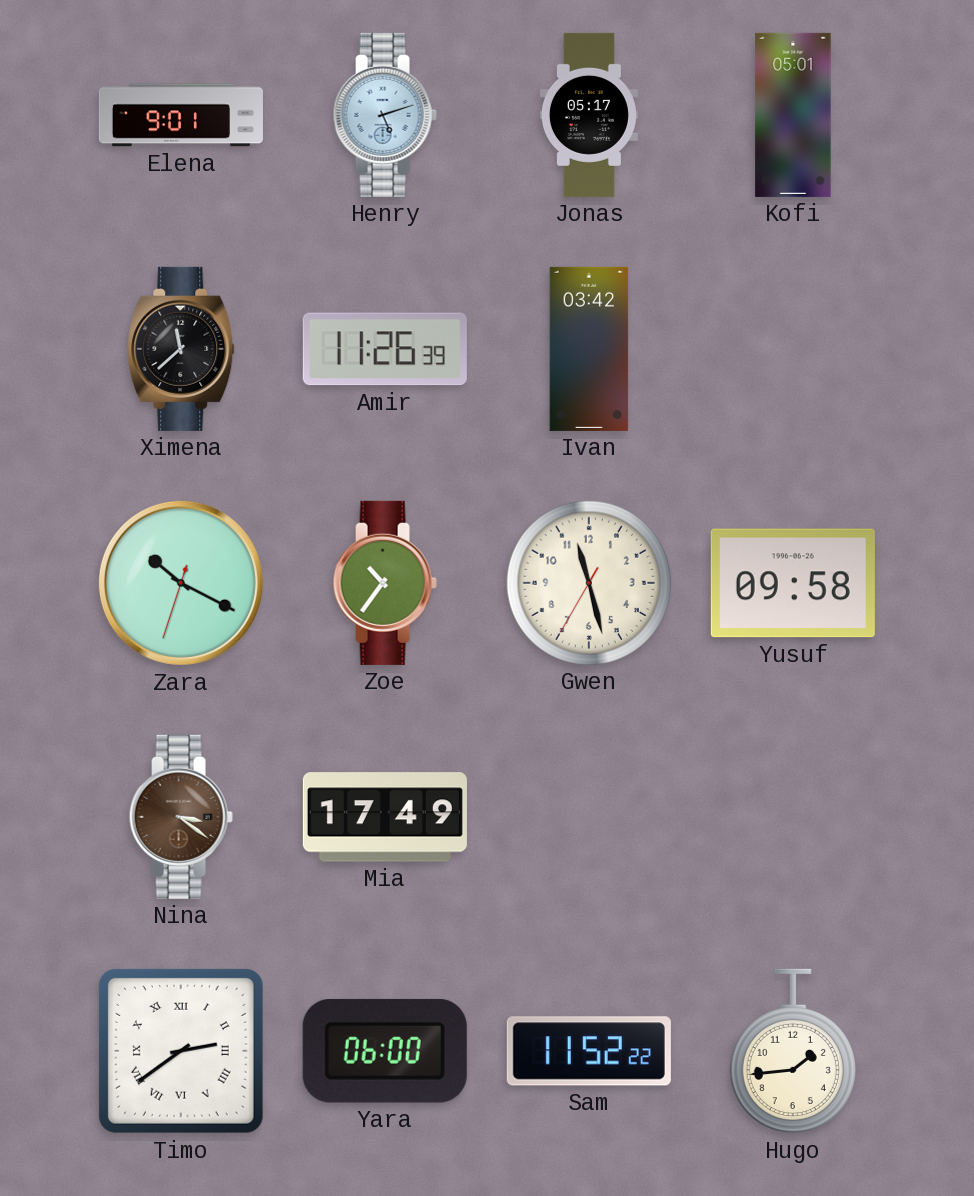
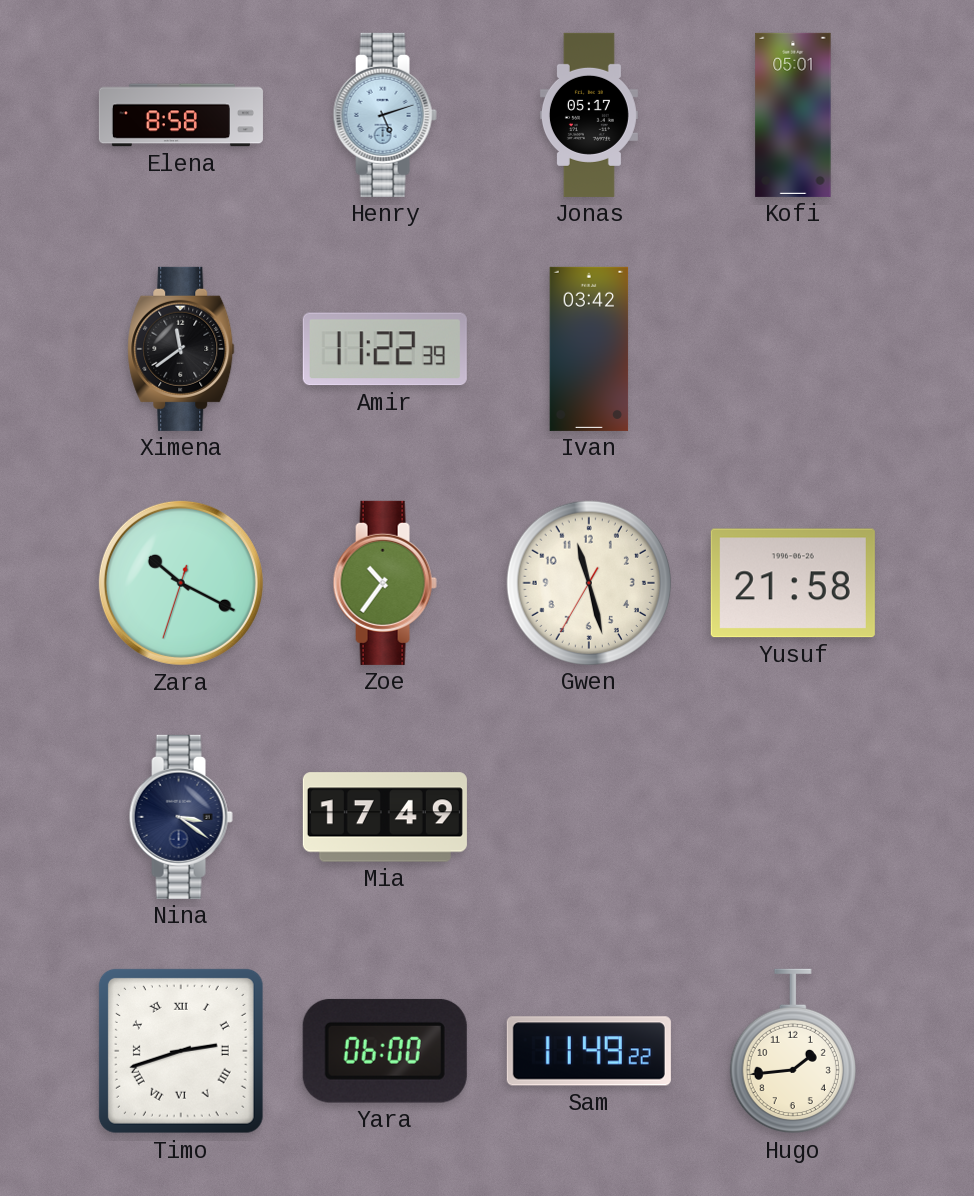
Elena: 9:01 -> 8:58 (181, 115)
Ximena: 11:38 -> 11:39 (181, 349)
Amir: 11:26 -> 11:22 (385, 349)
Yusuf: 09:58 -> 21:58 (793, 583)
Nina dial: brown -> navy (181, 817)
Timo: 2:39 -> 2:42 (181, 1051)
Sam: 11:52 -> 11:49 (589, 1051)
